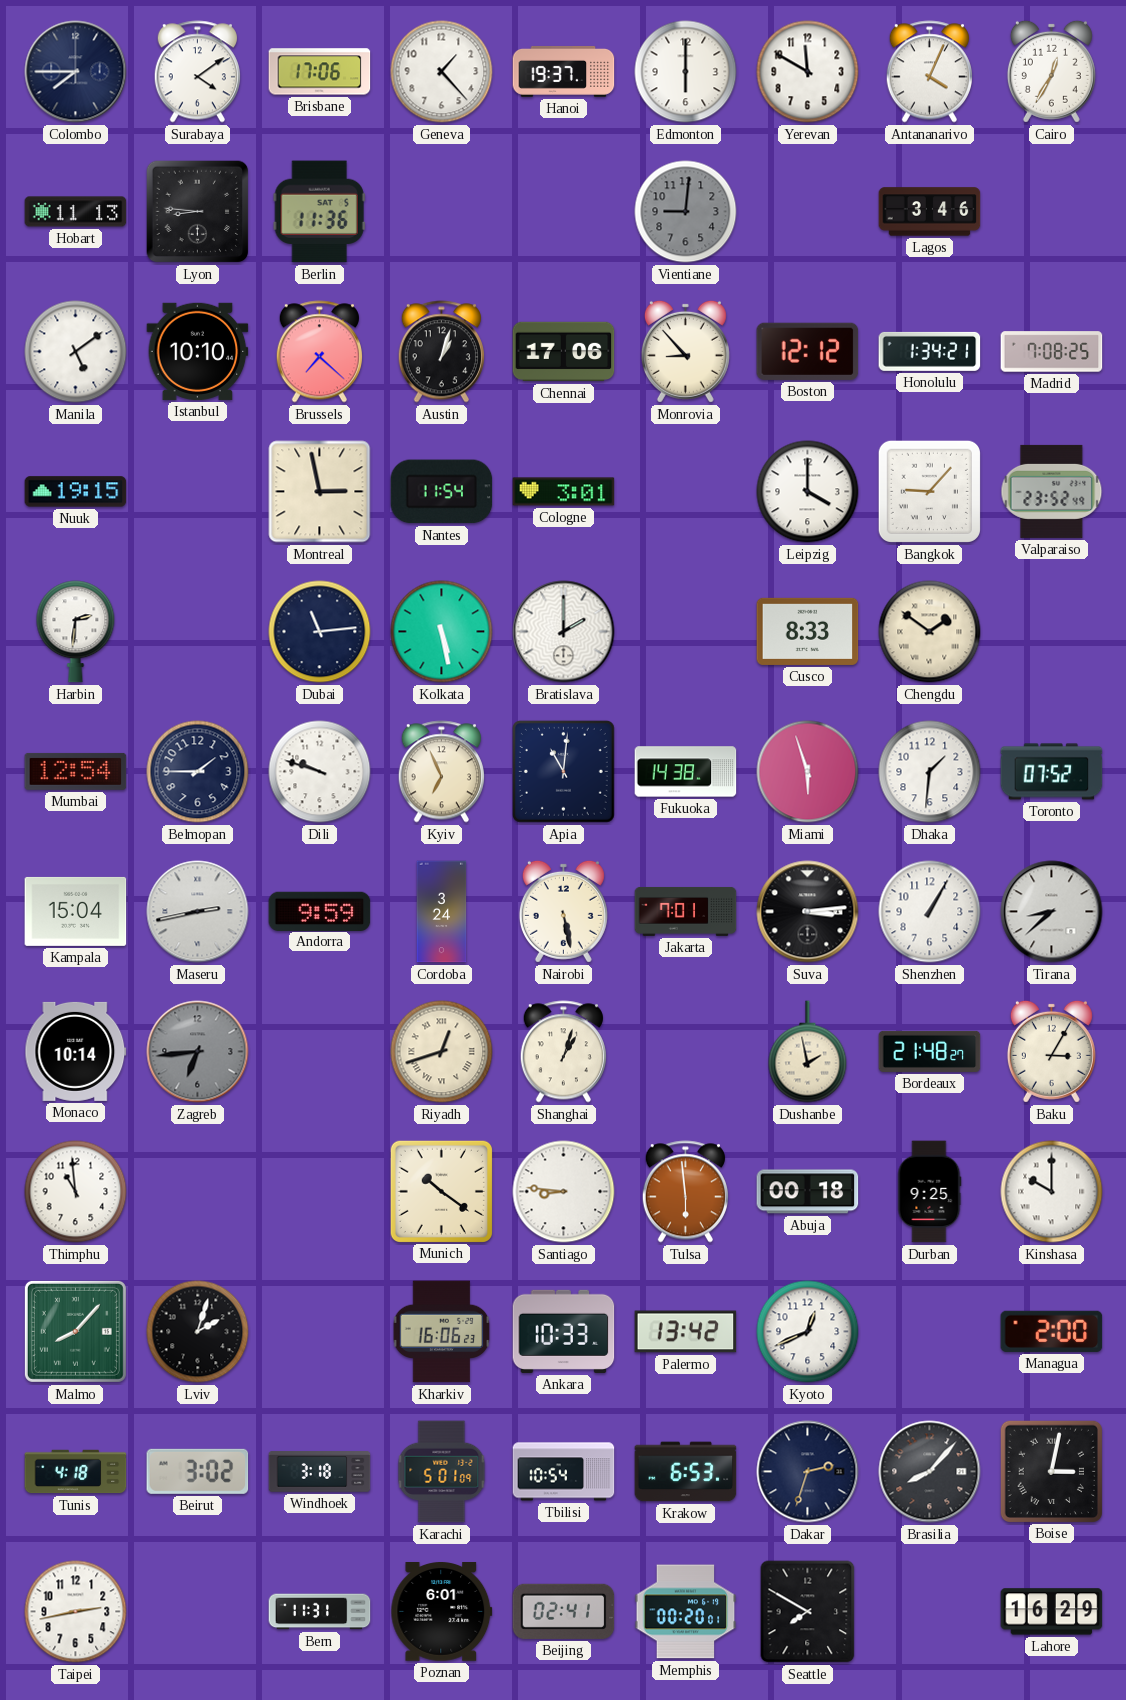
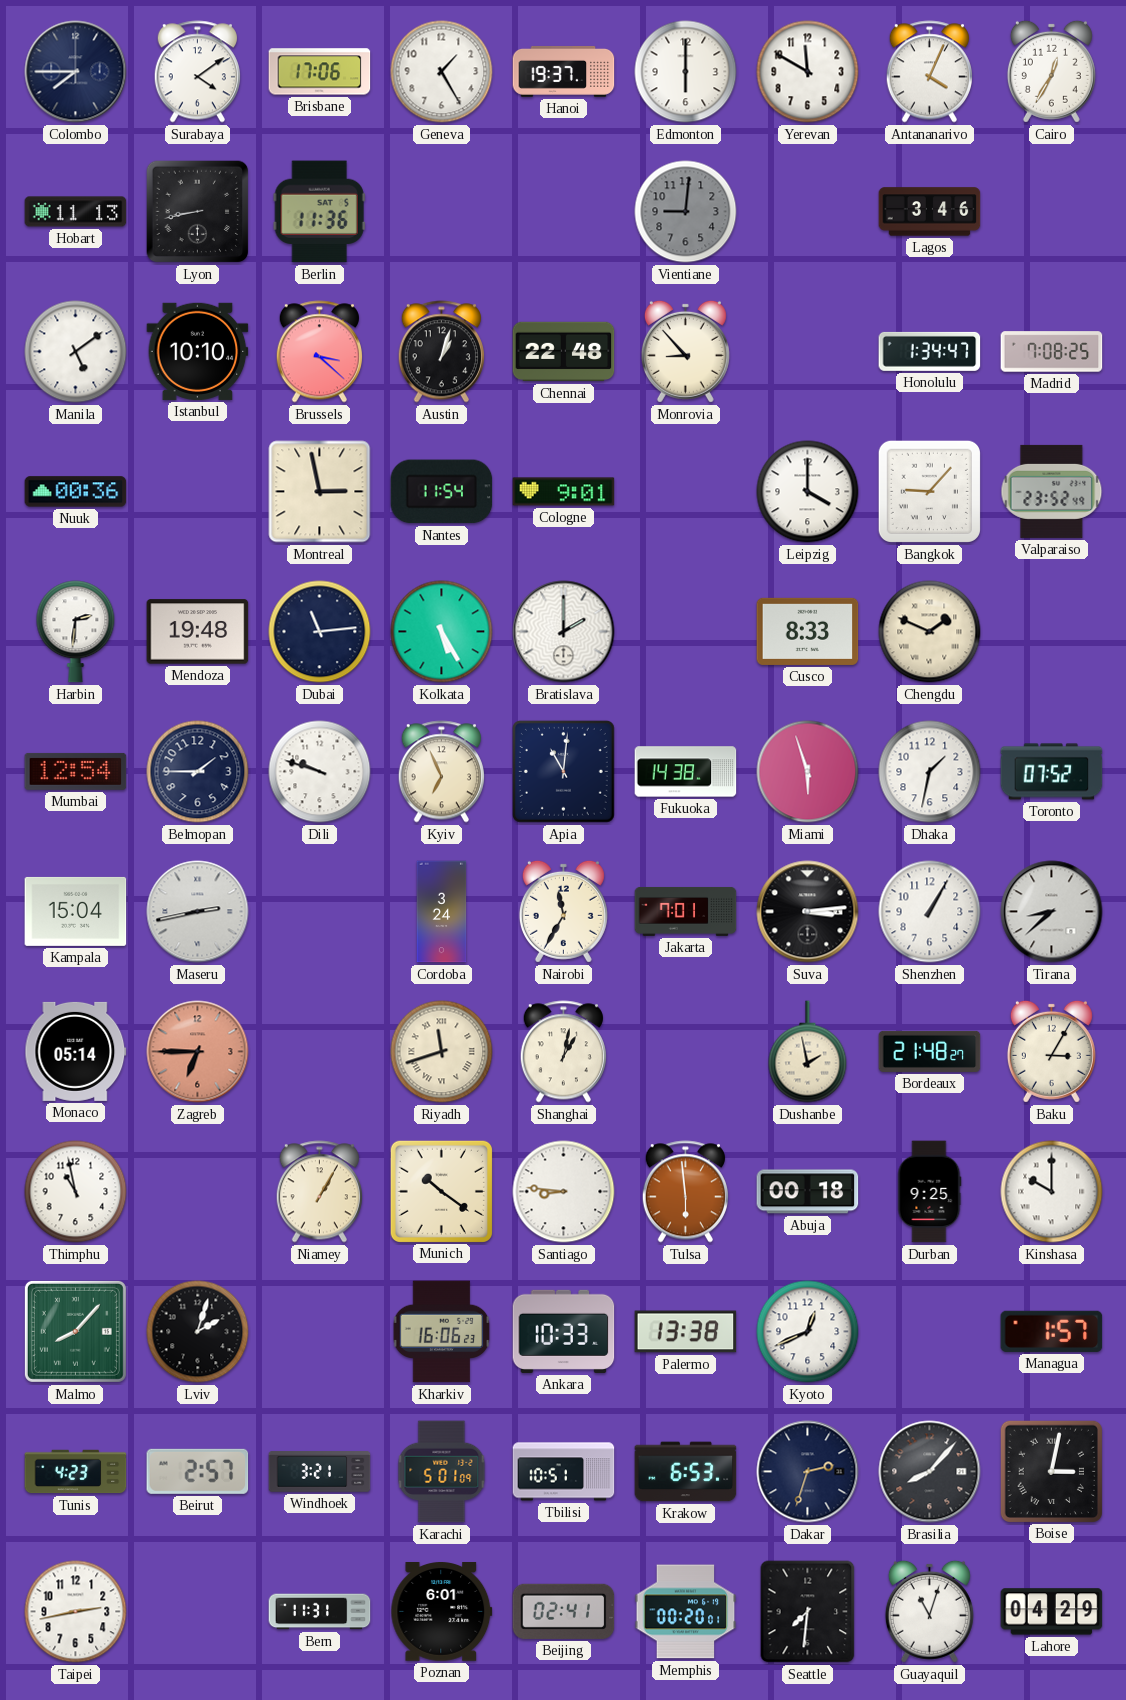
Geneva: 1:23 -> 1:25 (442, 72)
Lyon: 8:46 -> 8:43 (198, 212)
Brussels: 7:22 -> 3:22 (319, 352)
Chennai: 17:06 -> 22:48 (564, 352)
Boston: 12:12 -> none (808, 351)
Honolulu: 1:34:21 -> 1:34:47 (930, 351)
Nuuk: 19:15 -> 00:36 (76, 492)
Cologne: 3:01 -> 9:01 (564, 492)
Mendoza: none -> 19:48 (198, 632)
Kolkata: 5:28 -> 5:25 (442, 632)
Chengdu: 1:51 -> 1:49 (930, 632)
Dhaka: 1:31 -> 1:32 (930, 772)
Andorra: 9:59 -> none (320, 911)
Nairobi: 5:28 -> 11:35 (563, 911)
Monaco: 10:14 -> 05:14 (76, 1051)
Zagreb: 6:44 -> 6:45 (198, 1052)
Zagreb dial: grey -> salmon (198, 1052)
Riyadh: 12:42 -> 11:42 (442, 1052)
Shanghai: 1:03 -> 1:02 (563, 1052)
Thimphu: 10:59 -> 10:58 (76, 1192)
Niamey: none -> 1:05 (319, 1192)
Palermo: 13:42 -> 13:38 (686, 1332)
Managua: 2:00 -> 1:57 (1052, 1331)
Tunis: 4:18 -> 4:23 (76, 1472)
Beirut: 3:02 -> 2:57 (198, 1471)
Windhoek: 3:18 -> 3:21 (320, 1472)
Tbilisi: 10:54 -> 10:51 (564, 1472)
Seattle: 7:50 -> 7:31 (808, 1612)
Guayaquil: none -> 11:03 (929, 1611)
Lahore: 16:29 -> 04:29 (1052, 1612)
